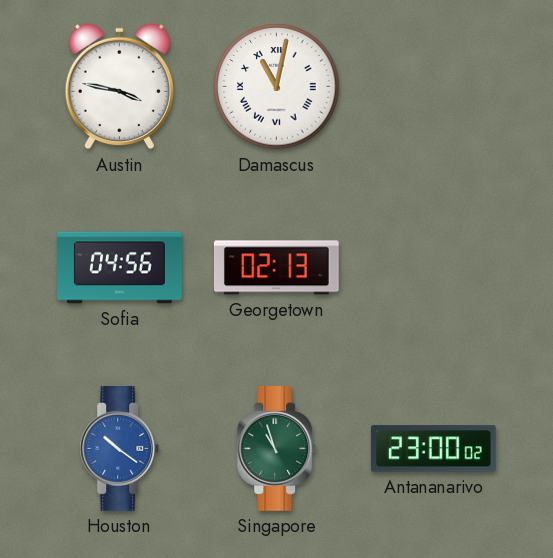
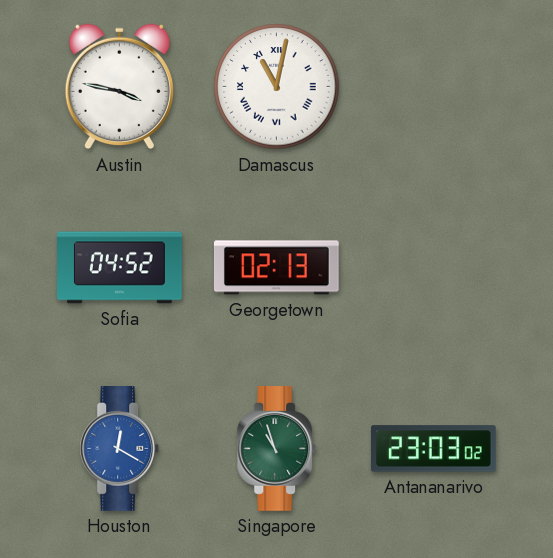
Sofia: 04:56 -> 04:52 (120, 268)
Houston: 10:21 -> 12:20 (120, 449)
Antananarivo: 23:00 -> 23:03 (434, 449)
